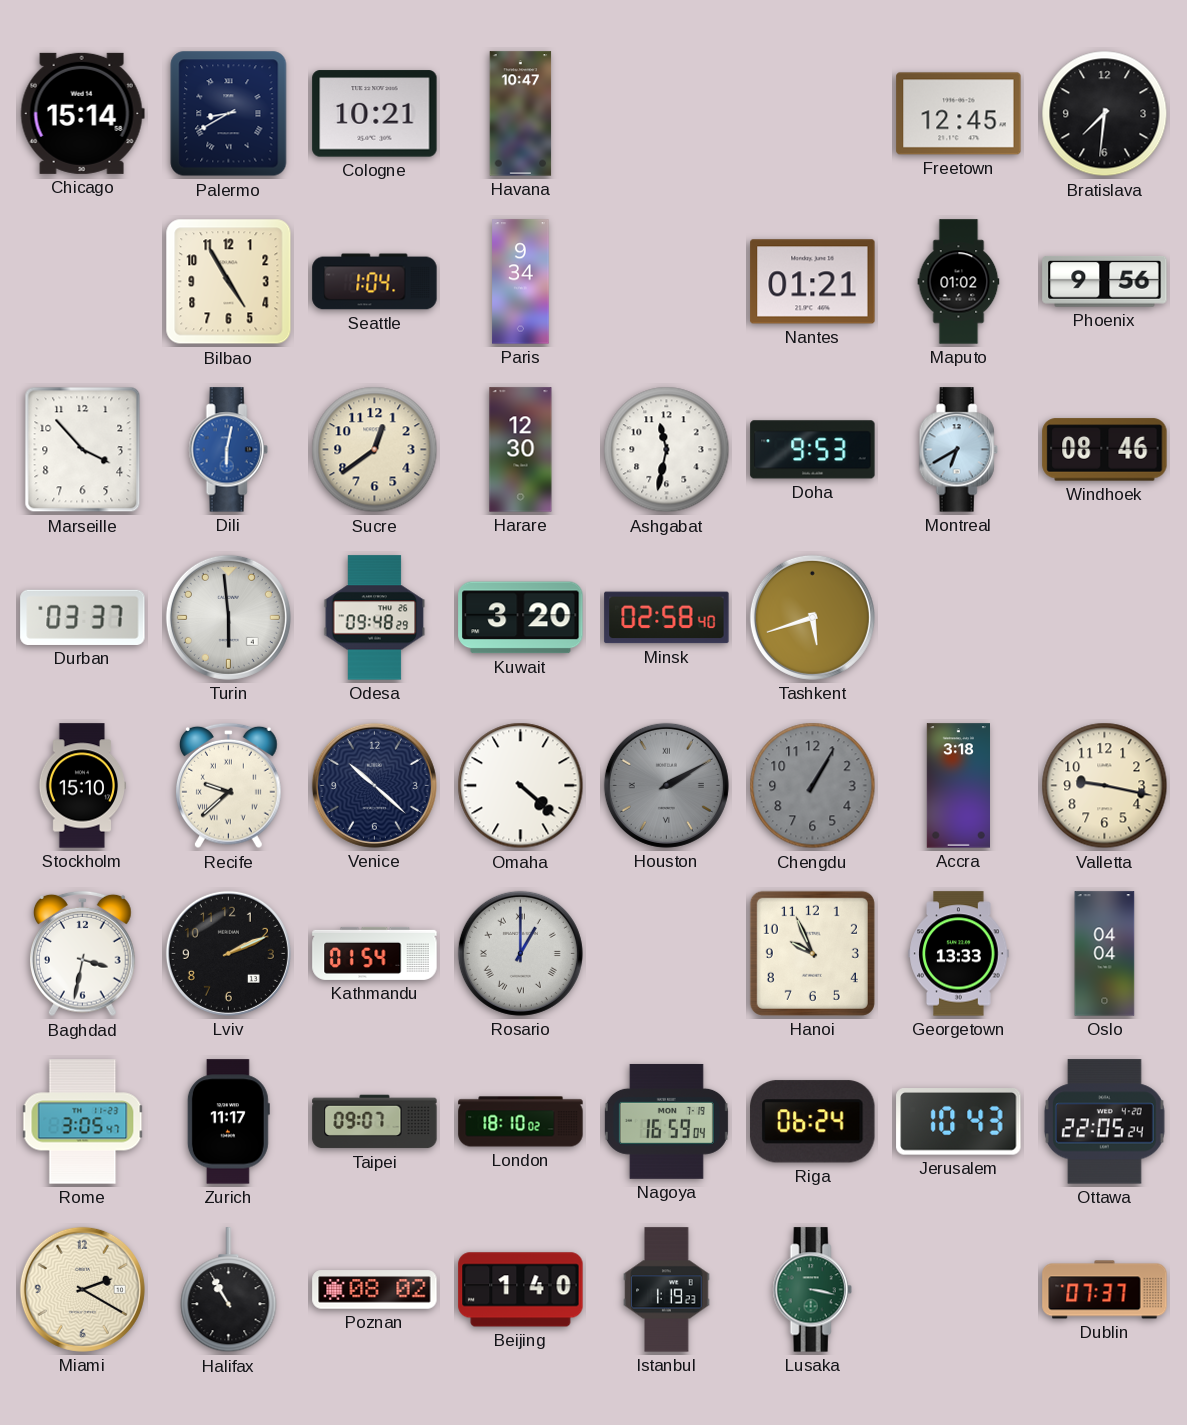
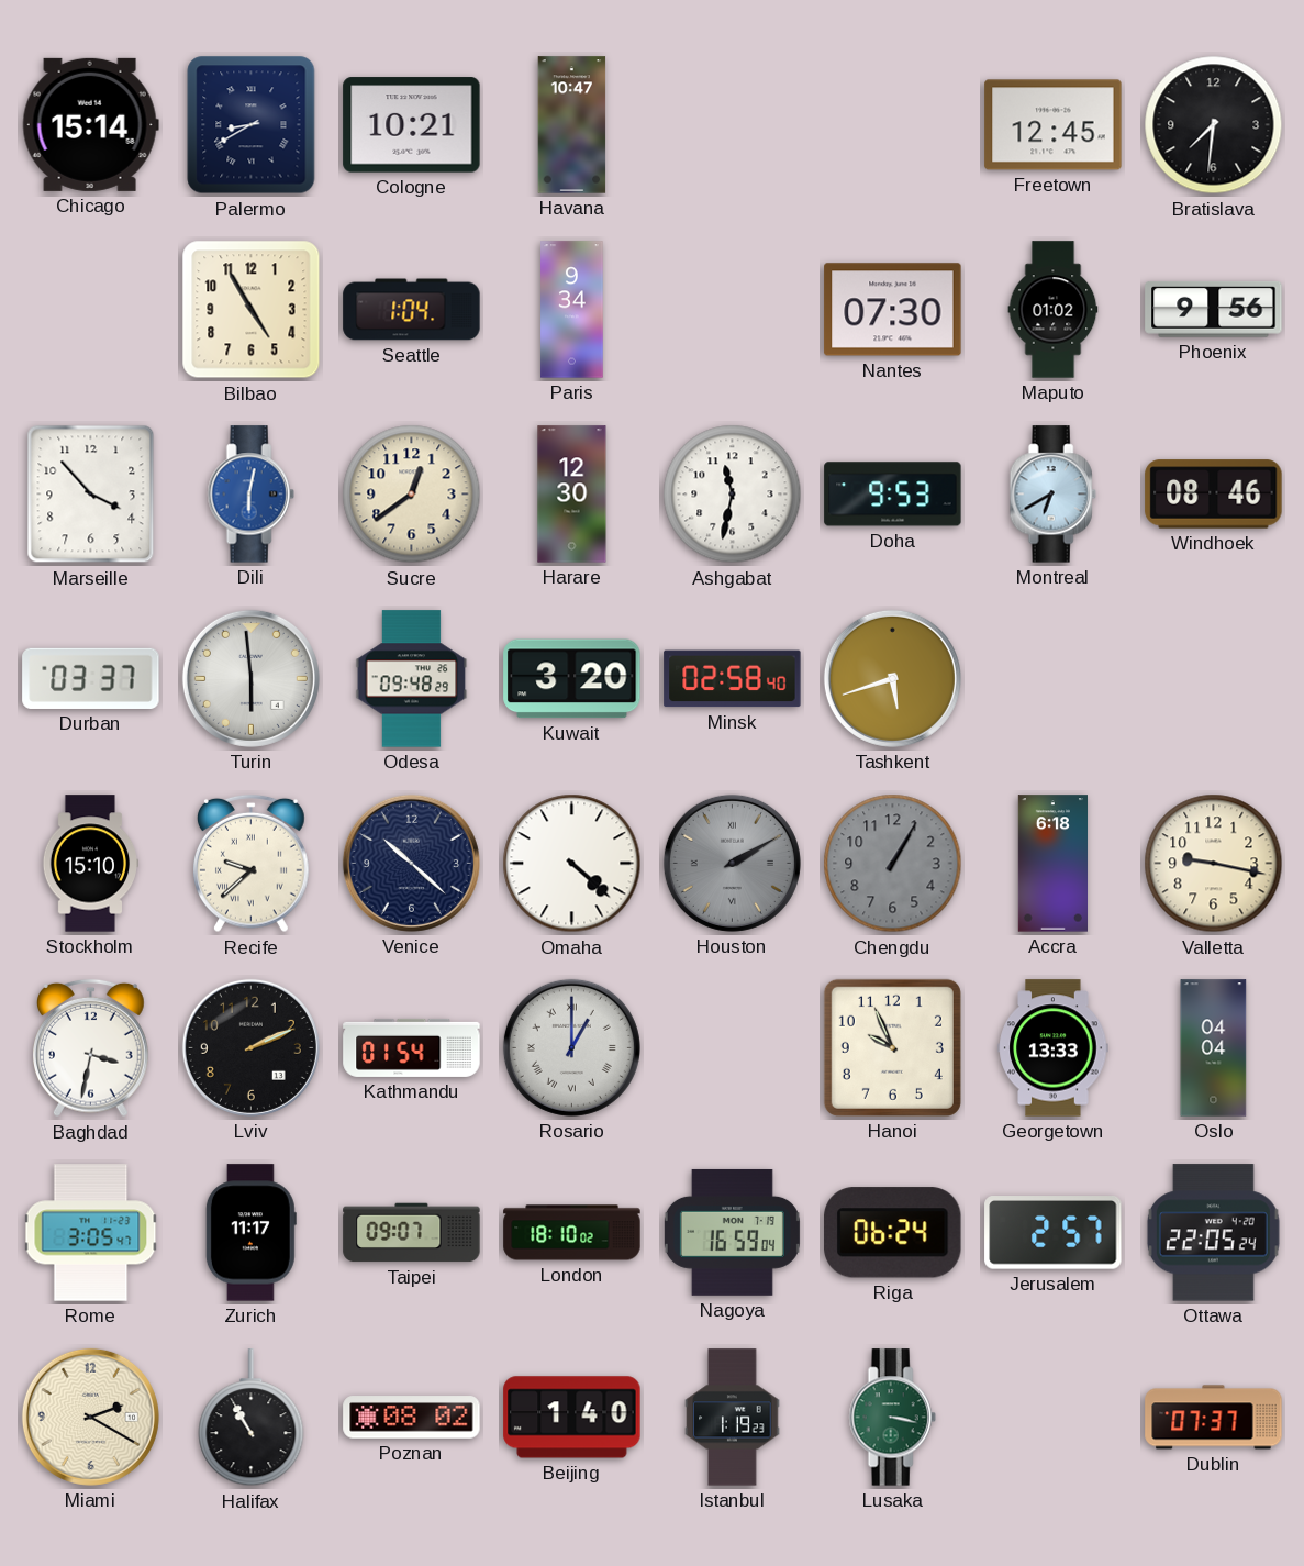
Nantes: 01:21 -> 07:30 (893, 310)
Accra: 3:18 -> 6:18 (1052, 864)
Jerusalem: 10:43 -> 2:57 (1054, 1233)
